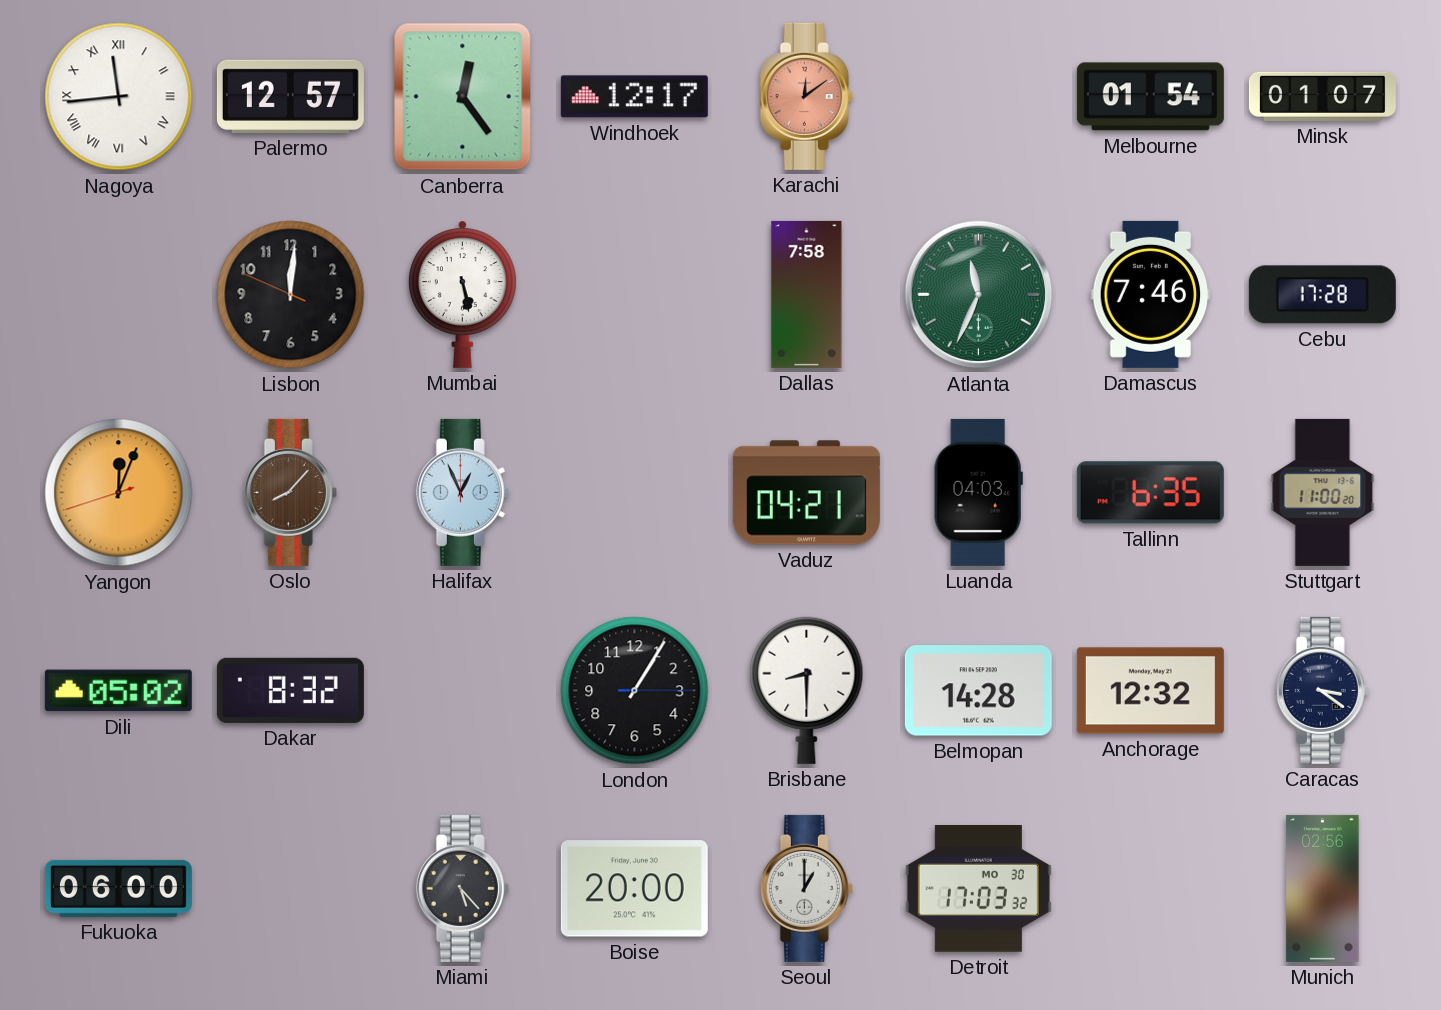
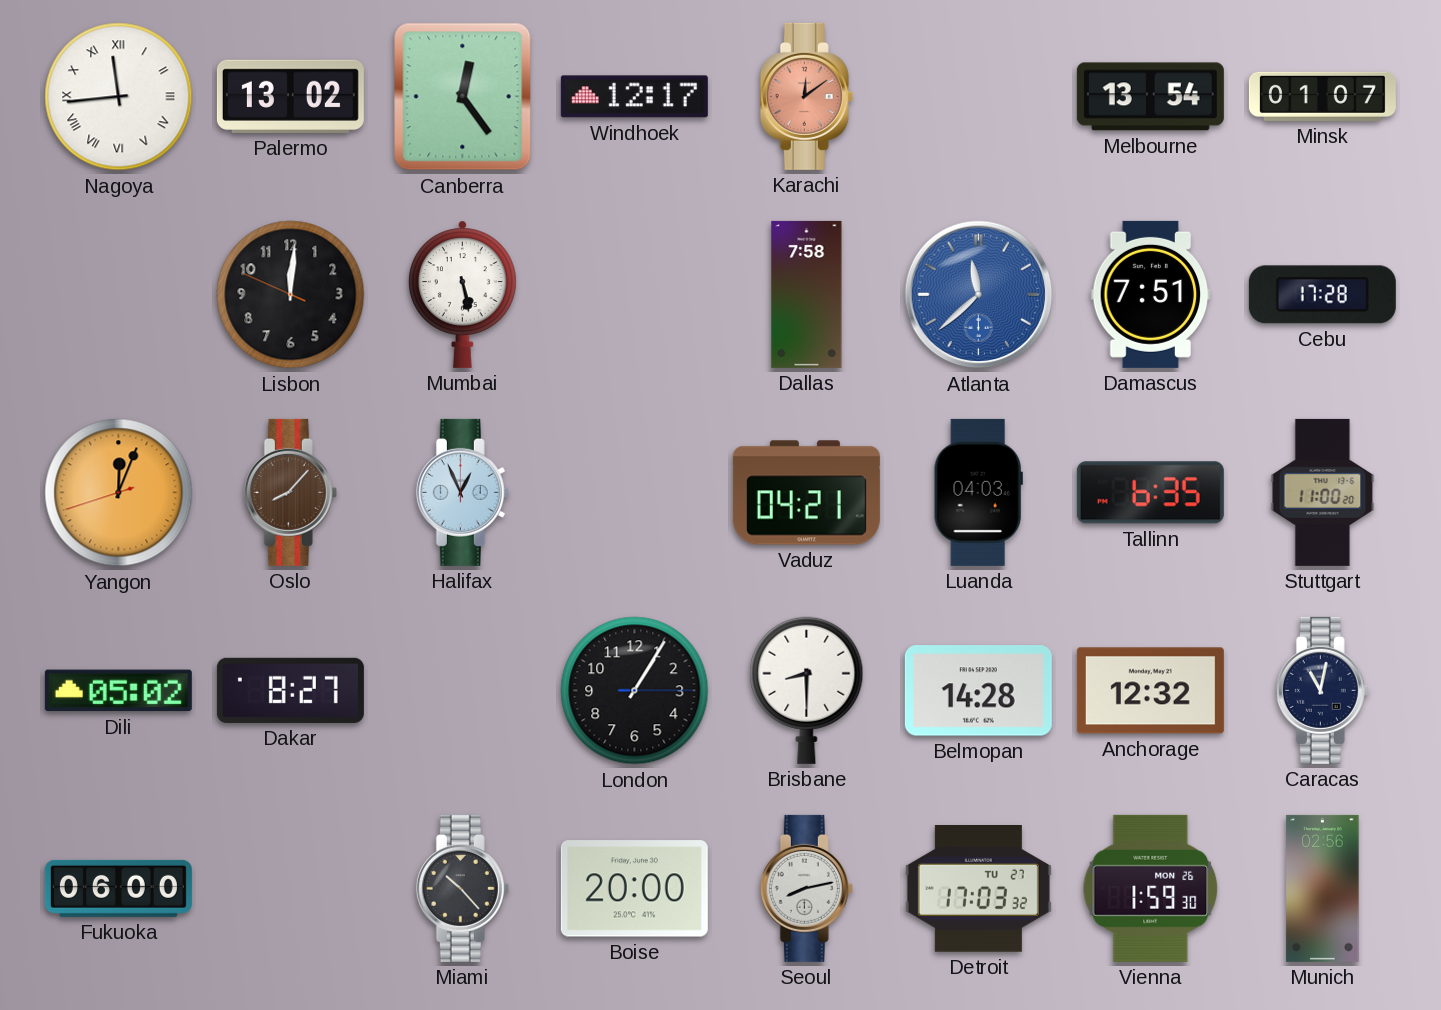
Palermo: 12:57 -> 13:02 (290, 96)
Melbourne: 01:54 -> 13:54 (1150, 97)
Atlanta: 11:34 -> 11:38 (979, 295)
Atlanta dial: green -> blue (979, 295)
Damascus: 7:46 -> 7:51 (1151, 294)
Dakar: 8:32 -> 8:27 (290, 690)
Caracas: 3:21 -> 11:02 (1322, 690)
Miami: 5:23 -> 10:23 (462, 888)
Seoul: 1:00 -> 8:13 (806, 888)
Detroit date: MO 30 -> TU 27 (978, 889)
Vienna: none -> 1:59 (1151, 888)
